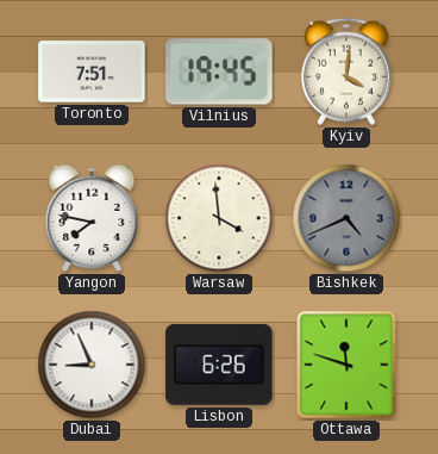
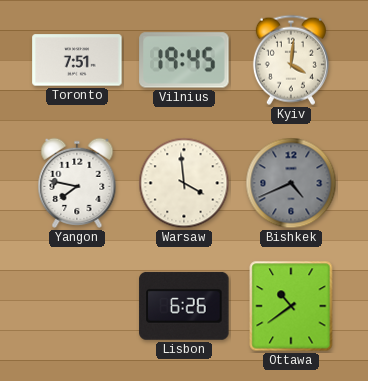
Dubai: 8:56 -> none (92, 365)
Ottawa: 11:48 -> 10:39 (291, 306)
